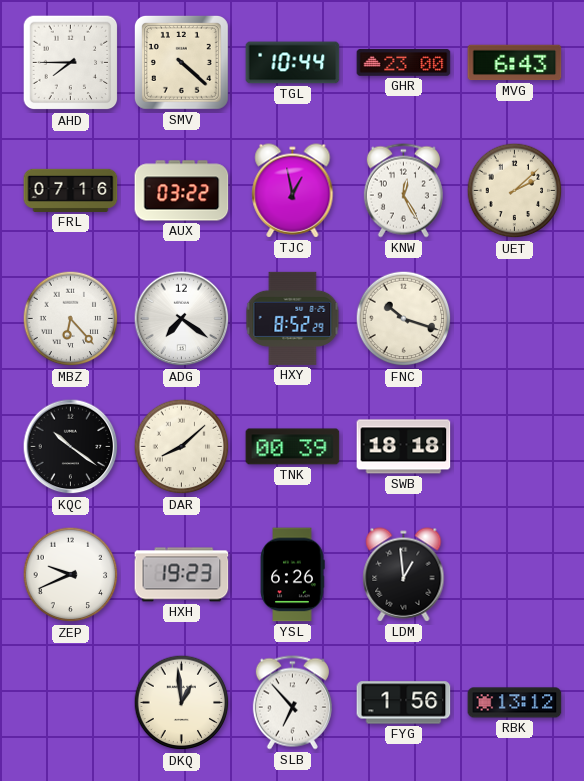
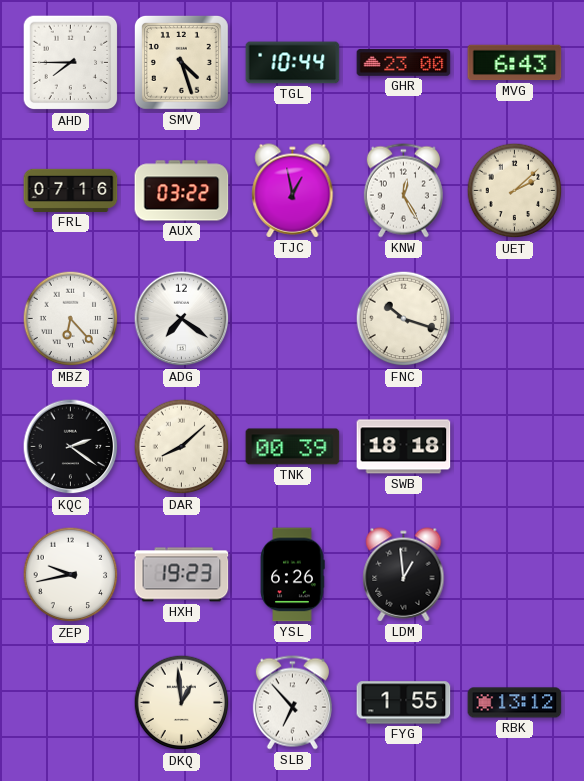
SMV: 4:22 -> 4:27 (181, 62)
HXY: 8:52 -> none (293, 318)
KQC: 10:21 -> 2:21 (71, 447)
ZEP: 9:41 -> 9:43 (71, 575)
FYG: 1:56 -> 1:55 (404, 703)
